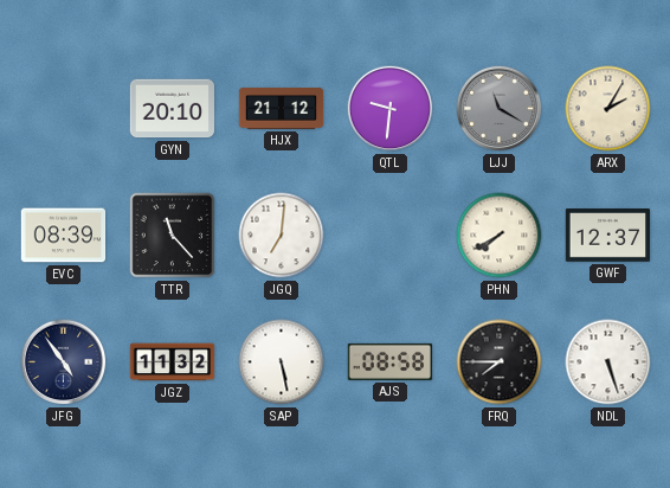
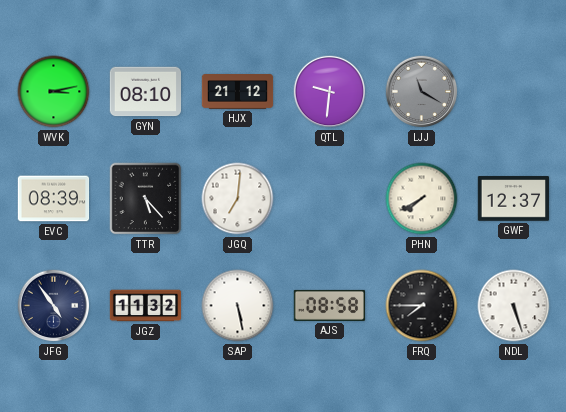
WVK: none -> 3:13 (54, 92)
GYN: 20:10 -> 08:10 (146, 92)
ARX: 2:05 -> none (608, 109)
TTR: 11:23 -> 5:23 (146, 199)
